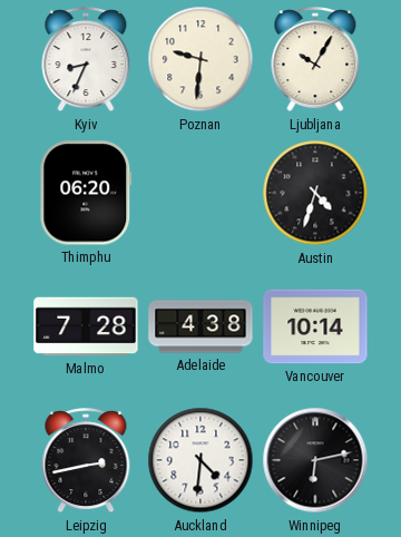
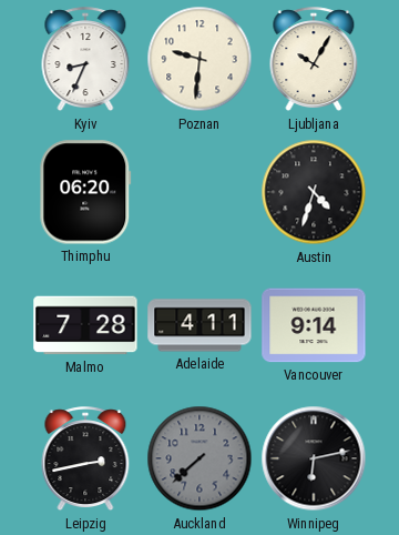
Adelaide: 4:38 -> 4:11 (199, 325)
Vancouver: 10:14 -> 9:14 (314, 325)
Auckland: 4:31 -> 7:38 (199, 458)
Auckland dial: white -> grey (199, 458)
